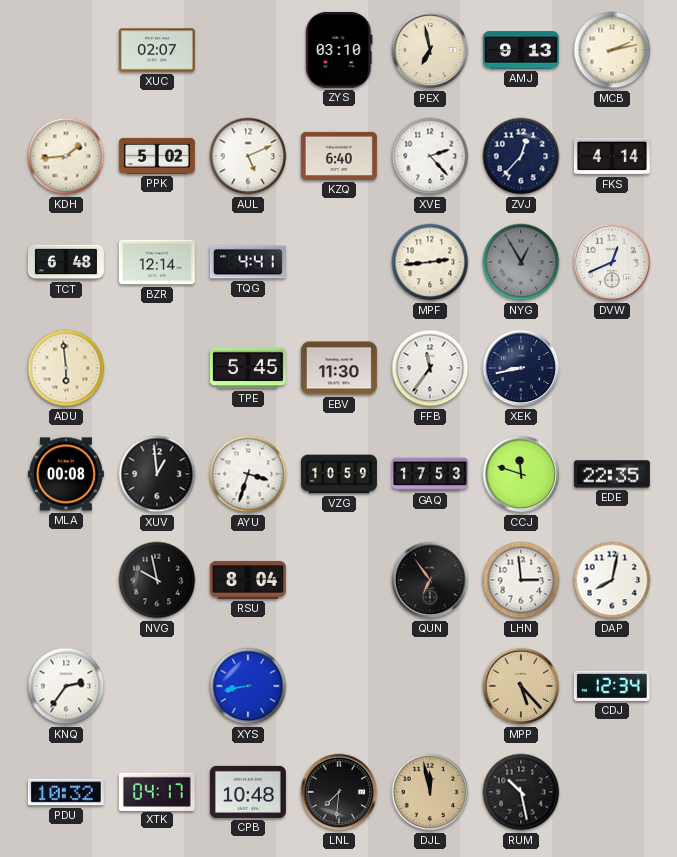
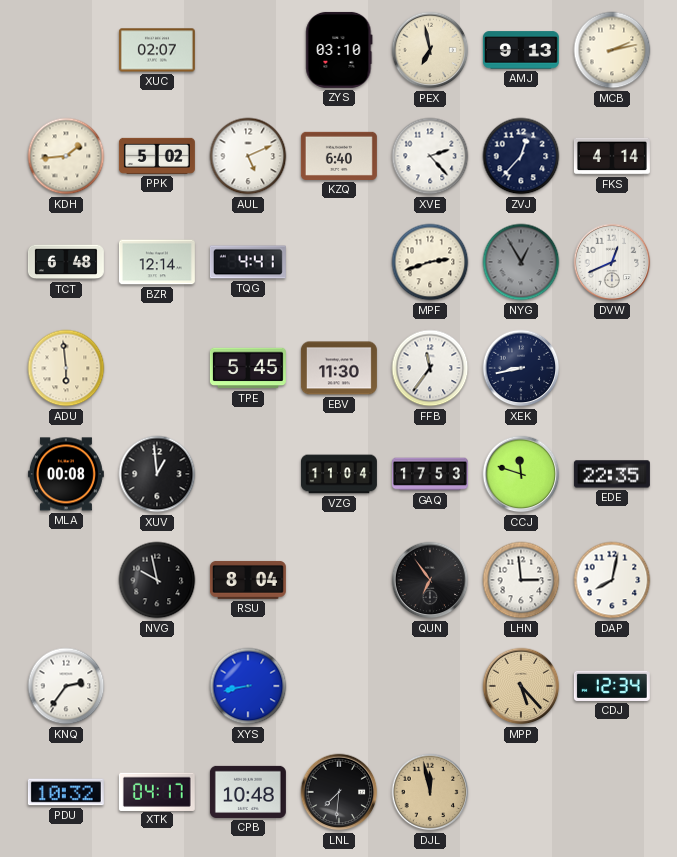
MPF: 2:44 -> 2:42 (430, 262)
AYU: 3:33 -> none (248, 474)
VZG: 10:59 -> 11:04 (339, 474)
RUM: 10:28 -> none (521, 792)
